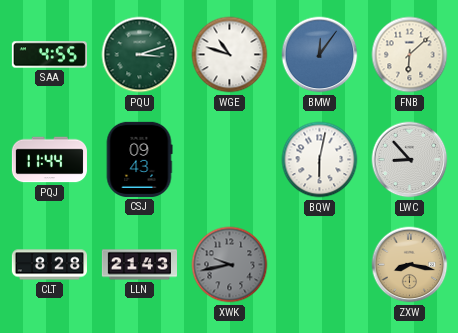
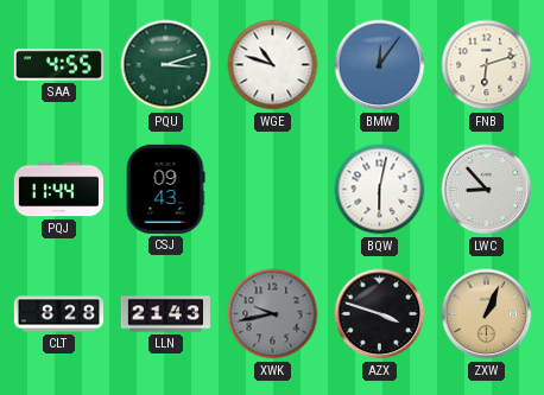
FNB: 6:08 -> 6:12 (487, 65)
AZX: none -> 3:48 (380, 314)
ZXW: 8:17 -> 1:04 (487, 314)
